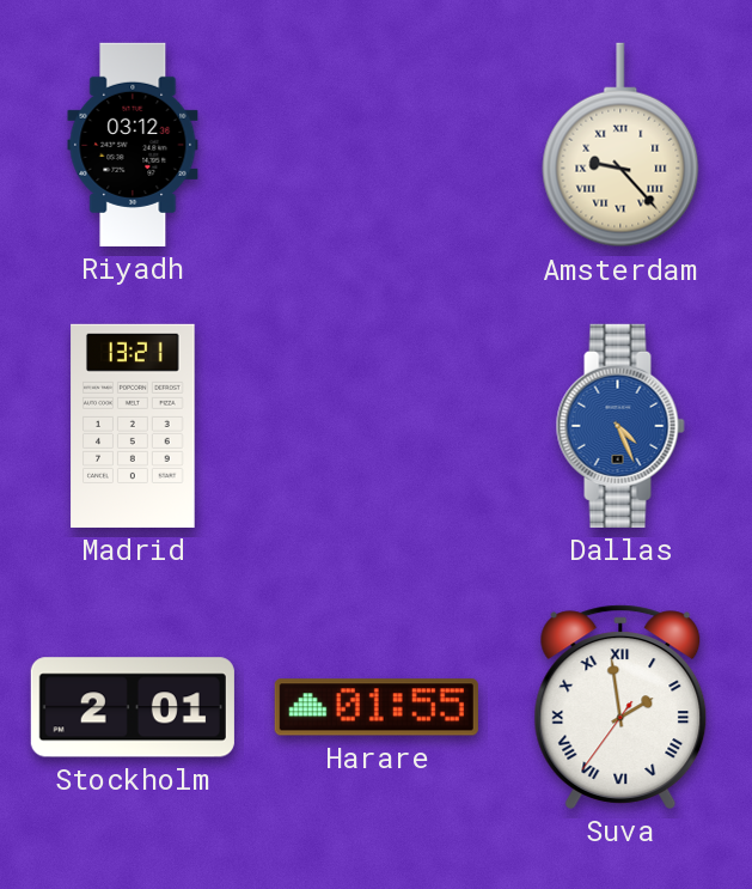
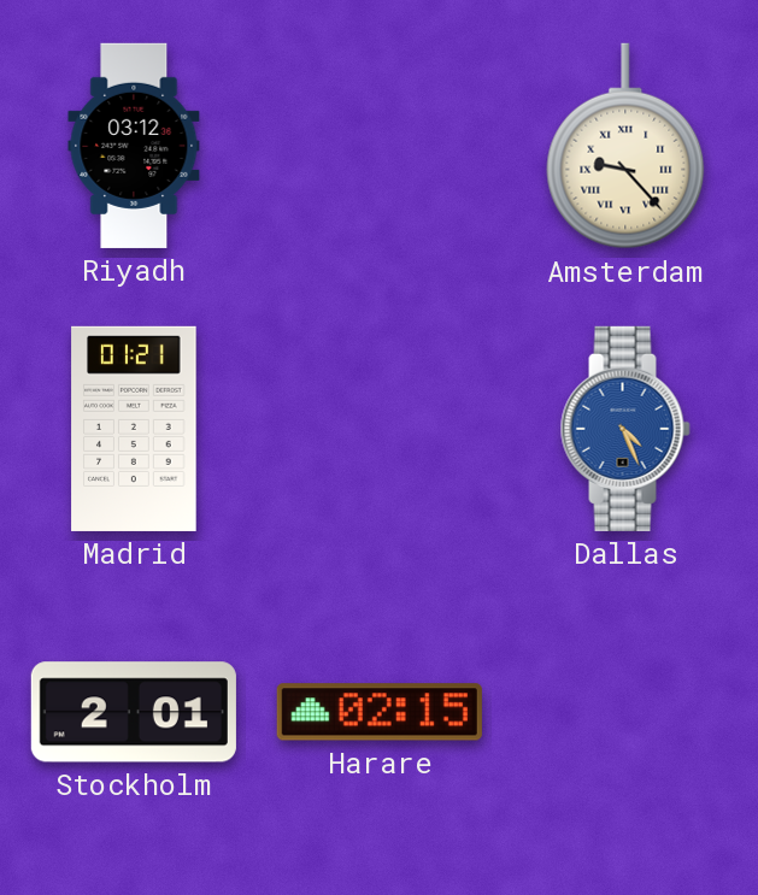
Madrid: 13:21 -> 01:21 (134, 429)
Harare: 01:55 -> 02:15 (380, 712)
Suva: 1:58 -> none (620, 707)
